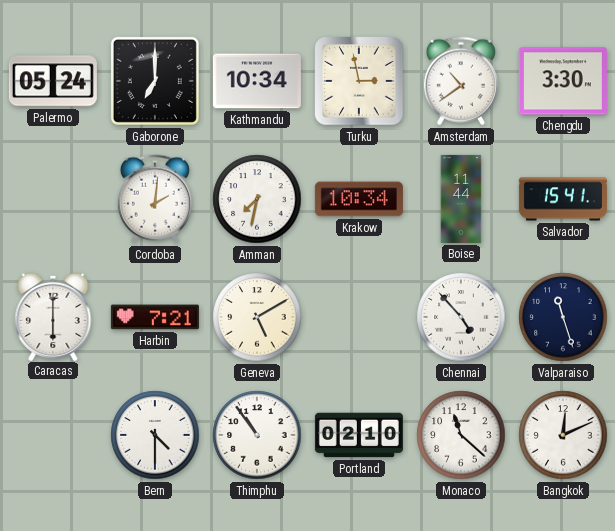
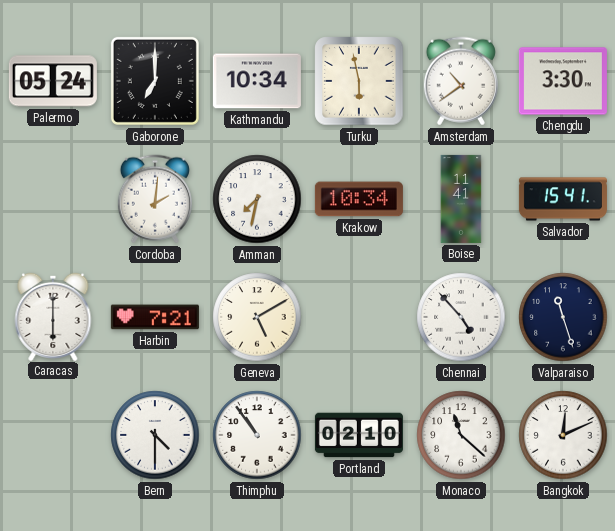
Turku: 2:58 -> 5:58 (359, 81)
Boise: 11:44 -> 11:41 (461, 199)
